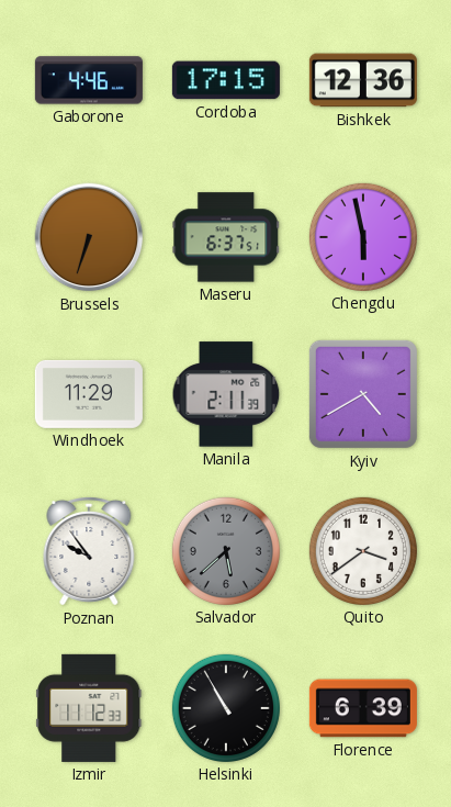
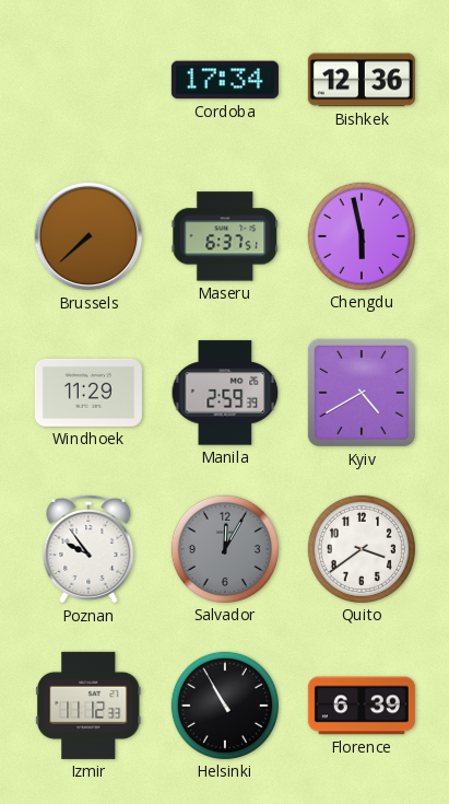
Gaborone: 4:46 -> none (89, 80)
Cordoba: 17:15 -> 17:34 (225, 80)
Brussels: 6:33 -> 7:38 (88, 236)
Manila: 2:11 -> 2:59 (225, 393)
Salvador: 5:38 -> 12:05 (225, 549)
